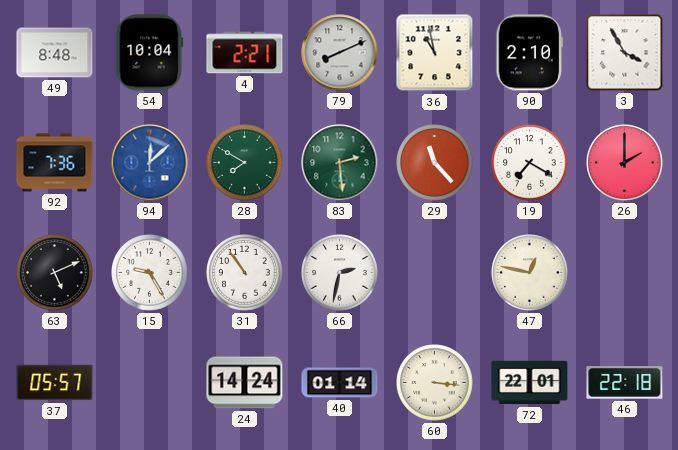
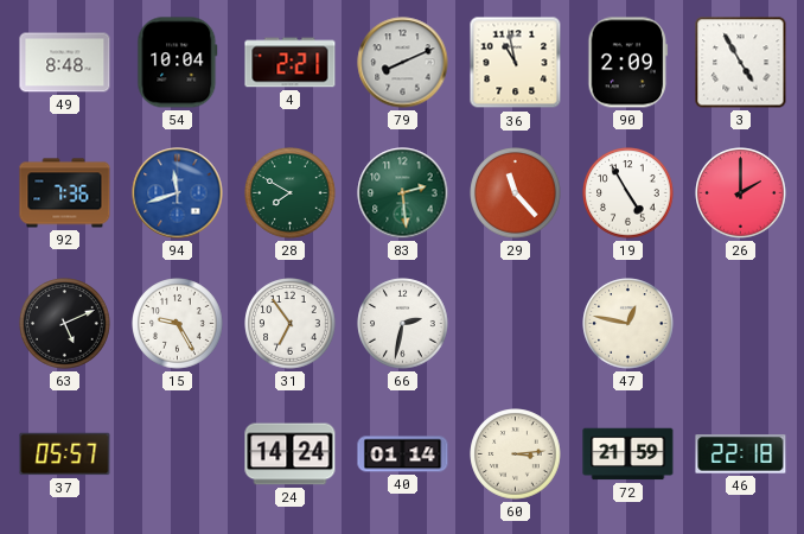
90: 2:10 -> 2:09 (628, 63)
3: 3:55 -> 4:55 (741, 63)
94: 12:08 -> 11:42 (178, 193)
19: 7:20 -> 4:55 (628, 193)
31: 10:54 -> 6:54 (291, 324)
60: 3:16 -> 3:14 (516, 454)
72: 22:01 -> 21:59 (628, 454)
